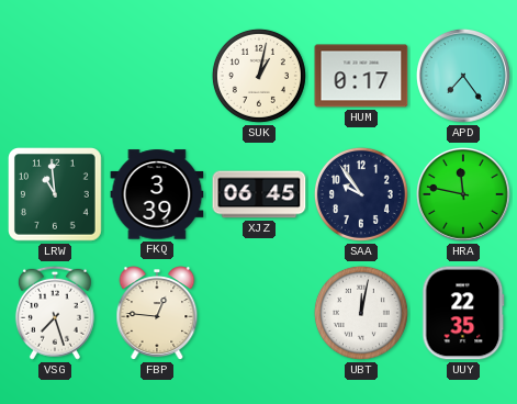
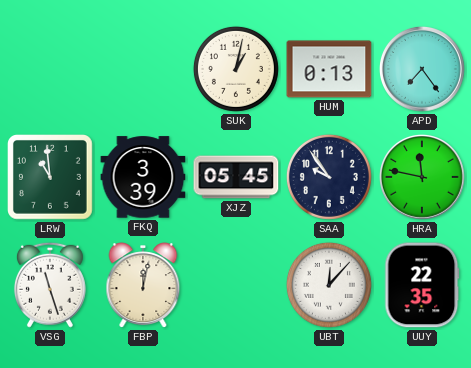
HUM: 0:17 -> 0:13 (329, 69)
XJZ: 06:45 -> 05:45 (236, 177)
VSG: 7:27 -> 11:27 (50, 285)
FBP: 12:46 -> 12:02 (143, 285)
UBT: 12:02 -> 12:07 (329, 285)
